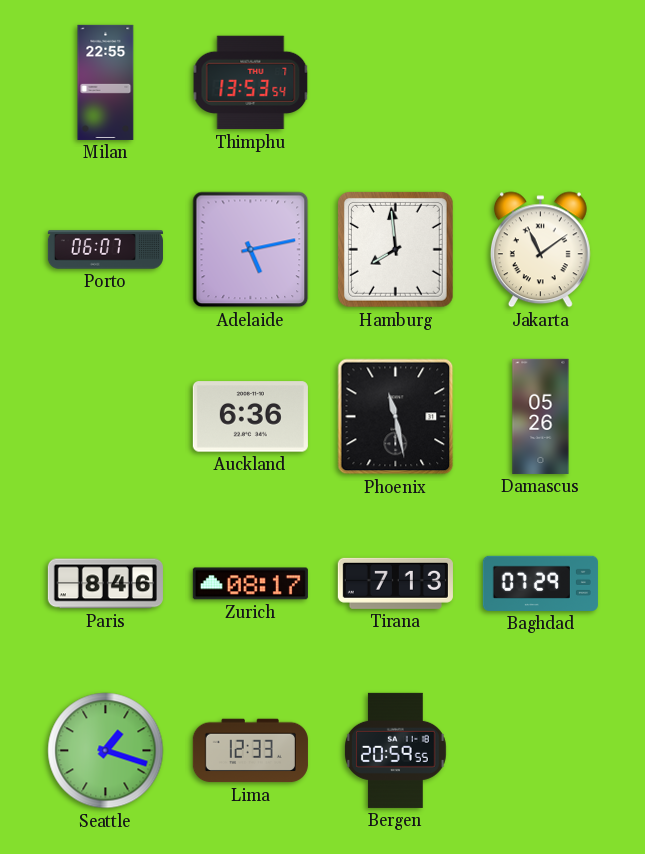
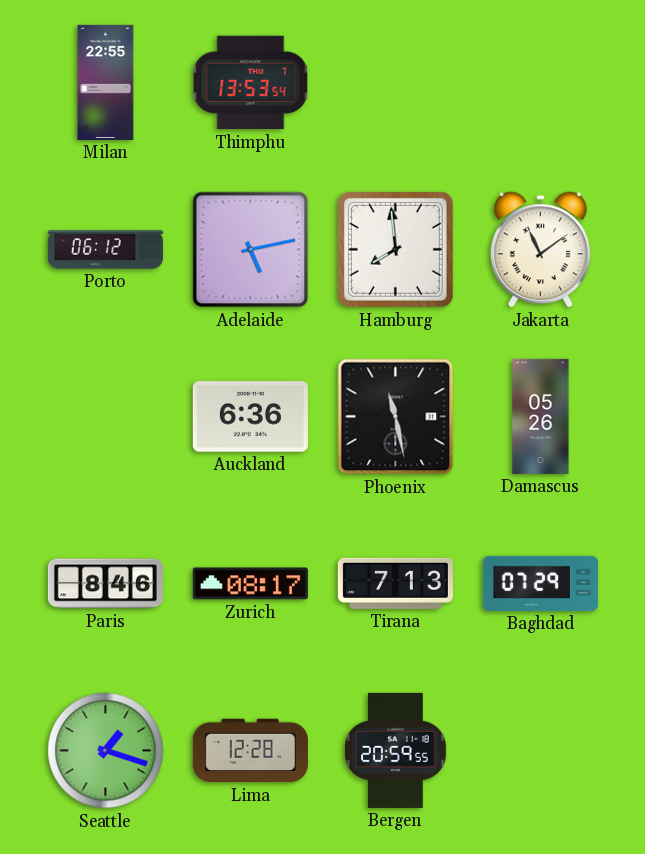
Porto: 06:07 -> 06:12 (105, 250)
Lima: 12:33 -> 12:28 (250, 751)
